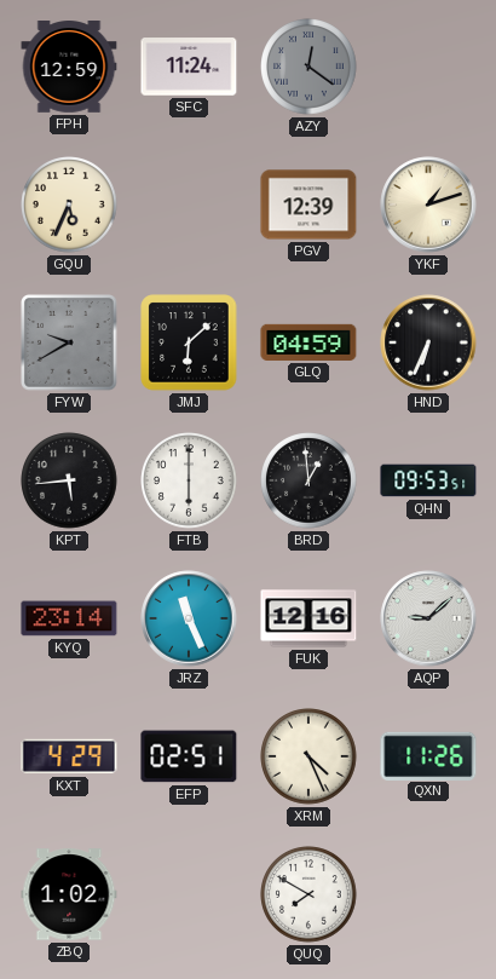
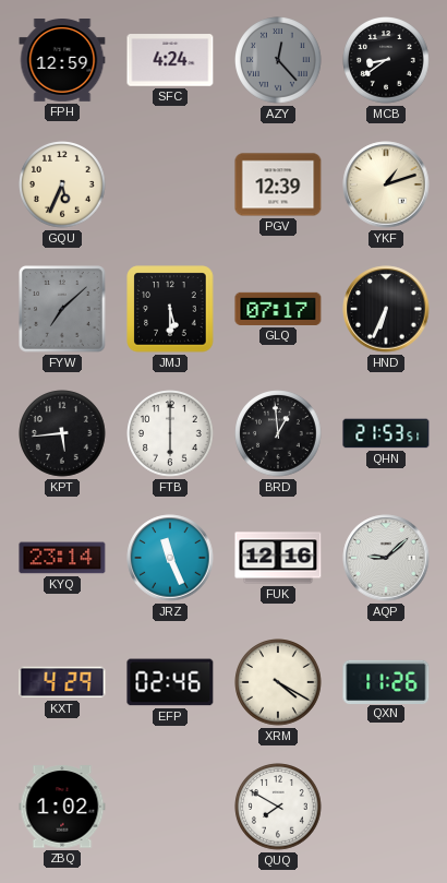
SFC: 11:24 -> 4:24 (170, 60)
AZY: 12:21 -> 12:23 (278, 60)
MCB: none -> 8:39 (386, 60)
FYW: 9:40 -> 7:08 (63, 310)
JMJ: 6:08 -> 5:30 (170, 309)
GLQ: 04:59 -> 07:17 (278, 309)
QHN: 09:53 -> 21:53 (386, 433)
EFP: 02:51 -> 02:46 (170, 682)
XRM: 4:26 -> 4:20 (278, 682)
